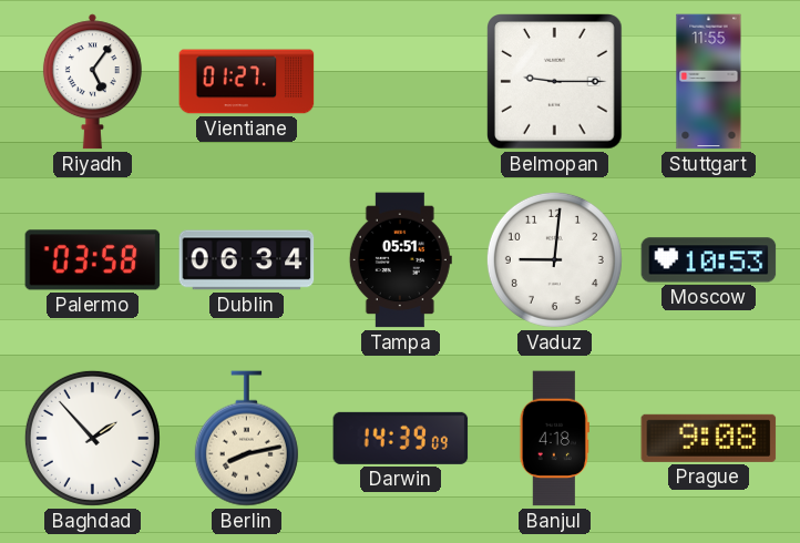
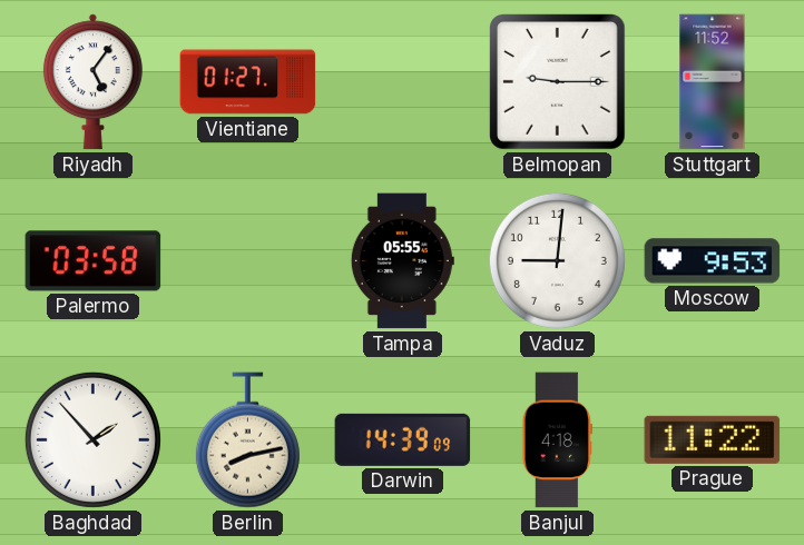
Stuttgart: 11:55 -> 11:52 (713, 82)
Dublin: 06:34 -> none (247, 260)
Tampa: 05:51 -> 05:55 (402, 261)
Moscow: 10:53 -> 9:53 (713, 261)
Prague: 9:08 -> 11:22 (713, 439)
